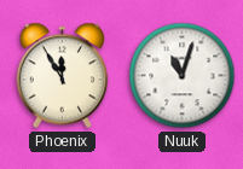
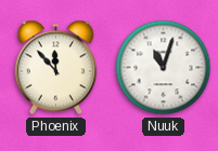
Phoenix: 11:55 -> 11:53 (56, 68)
